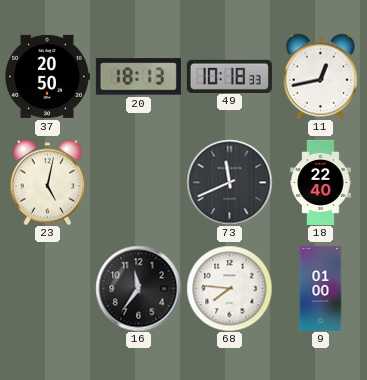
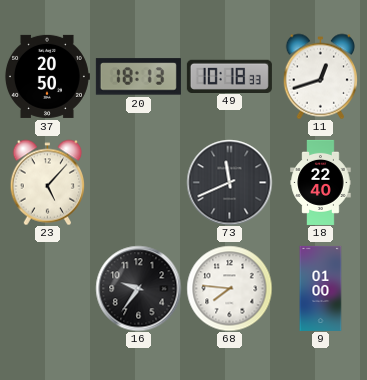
11: 12:43 -> 12:42 (321, 76)
23: 5:02 -> 5:07 (48, 182)
16: 11:36 -> 9:36 (138, 288)
